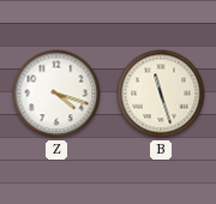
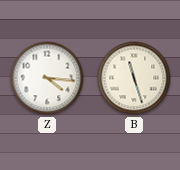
Z: 4:18 -> 4:16 (47, 78)
